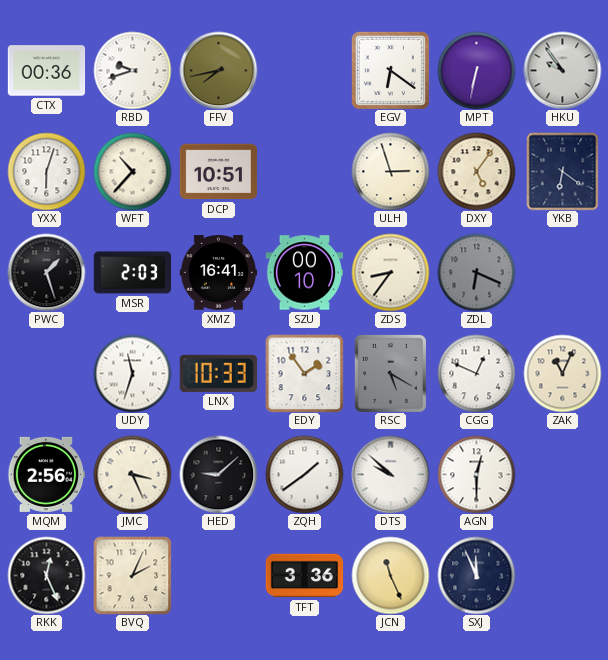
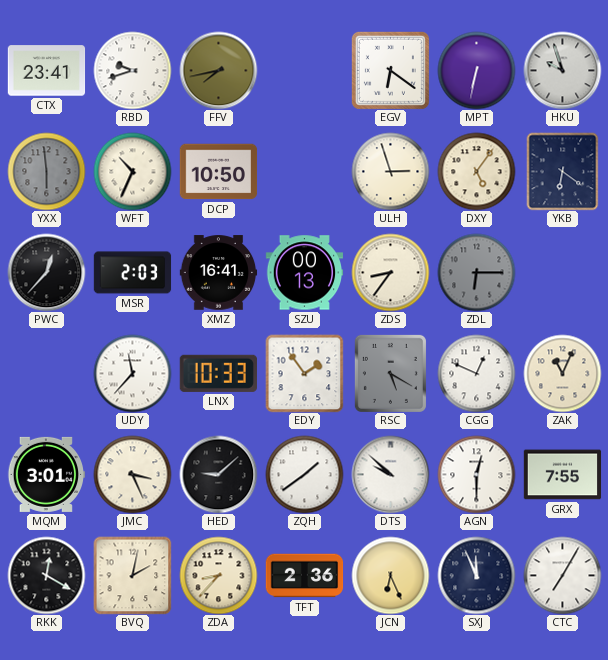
CTX: 00:36 -> 23:41 (46, 71)
HKU: 9:54 -> 9:57 (562, 70)
YXX: 6:03 -> 5:59 (46, 171)
YXX dial: white -> grey (46, 171)
WFT: 10:37 -> 10:34 (132, 171)
DCP: 10:51 -> 10:50 (218, 172)
PWC: 1:27 -> 12:37 (46, 272)
SZU: 00:10 -> 00:13 (304, 273)
ZDL: 6:19 -> 6:15 (476, 272)
UDY: 11:33 -> 11:37 (132, 373)
MQM: 2:56 -> 3:01 (46, 474)
GRX: none -> 7:55 (562, 475)
RKK: 12:26 -> 12:20 (46, 575)
BVQ: 2:04 -> 2:02 (132, 575)
ZDA: none -> 8:37 (218, 575)
TFT: 3:36 -> 2:36 (304, 576)
JCN: 11:26 -> 6:26 (390, 575)
CTC: none -> 7:05 (562, 575)
